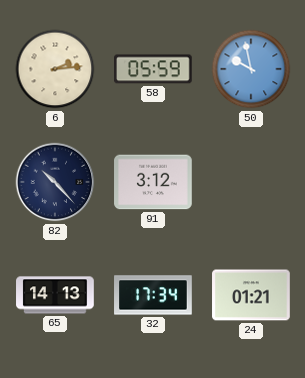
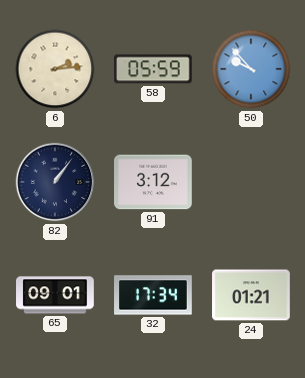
50: 9:58 -> 9:53 (251, 69)
82: 10:23 -> 1:06 (55, 182)
65: 14:13 -> 09:01 (55, 295)
